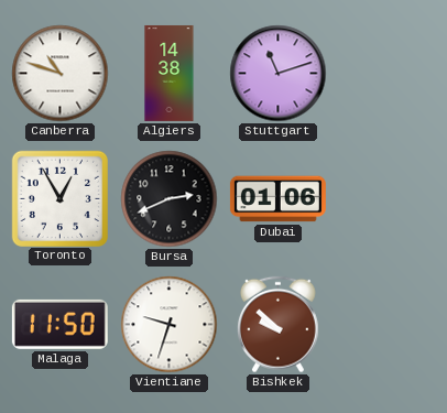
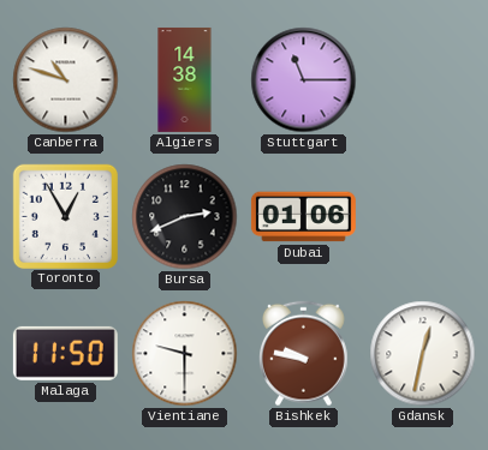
Stuttgart: 11:12 -> 11:15 (304, 80)
Vientiane: 9:33 -> 9:30 (185, 354)
Bishkek: 9:52 -> 9:47 (304, 354)
Gdansk: none -> 12:32 (423, 354)
